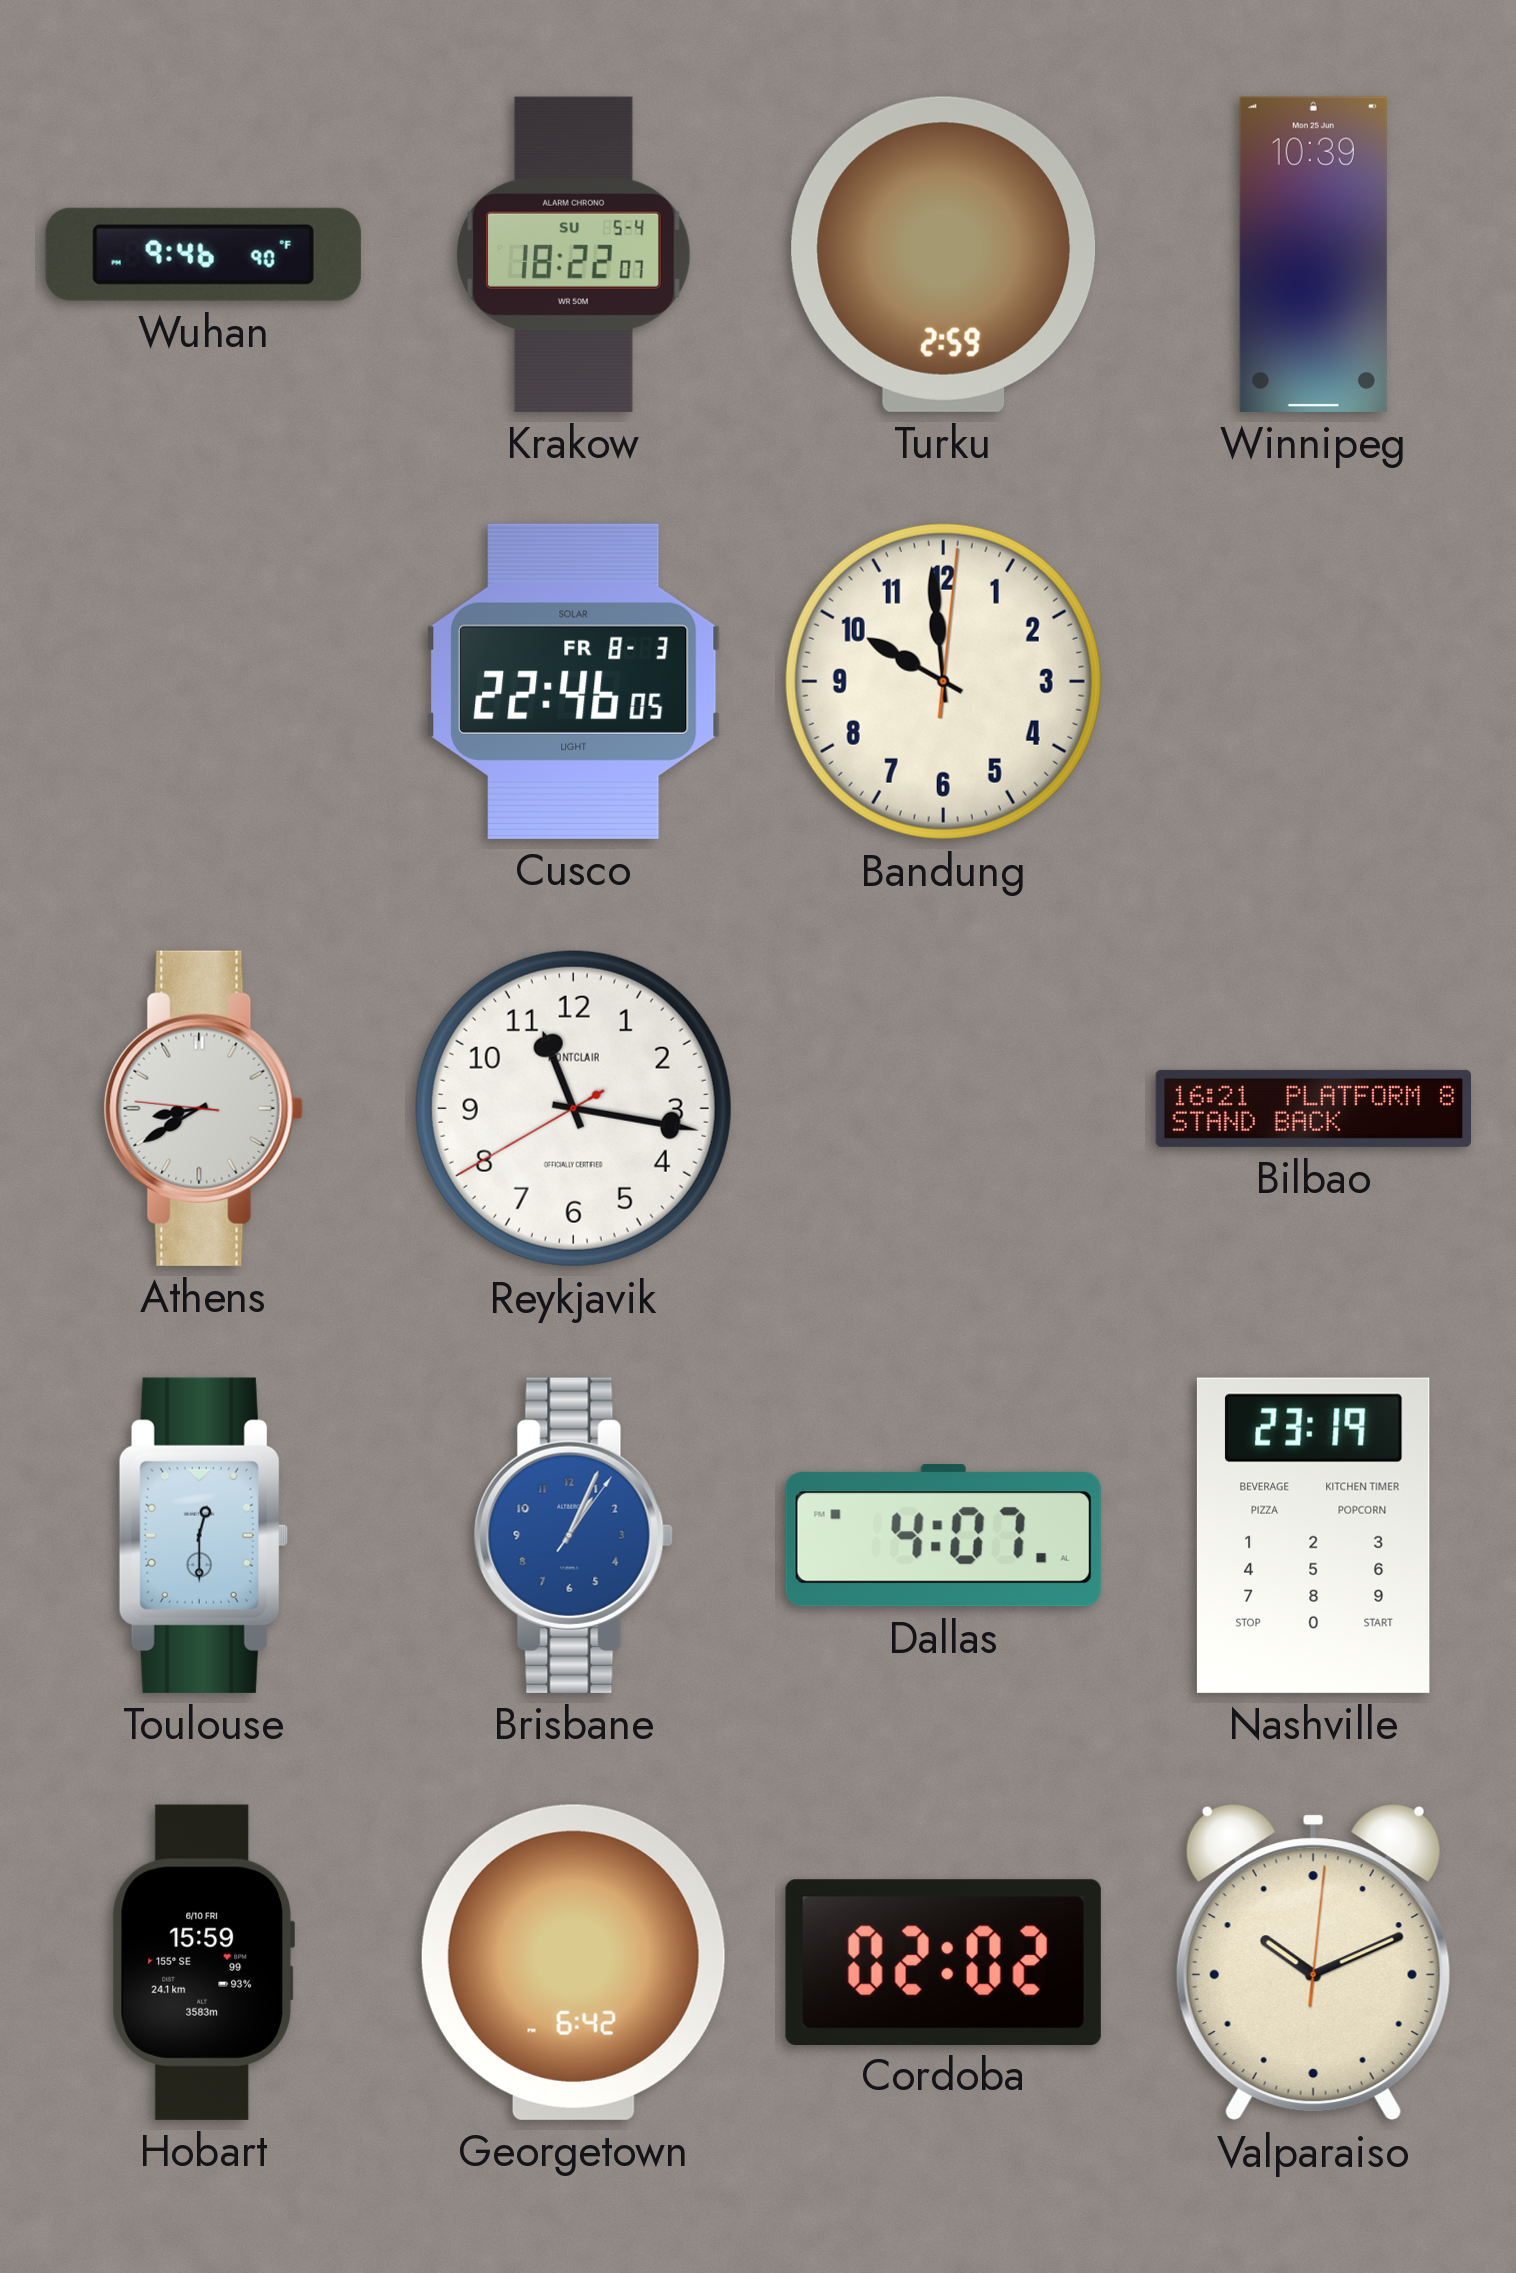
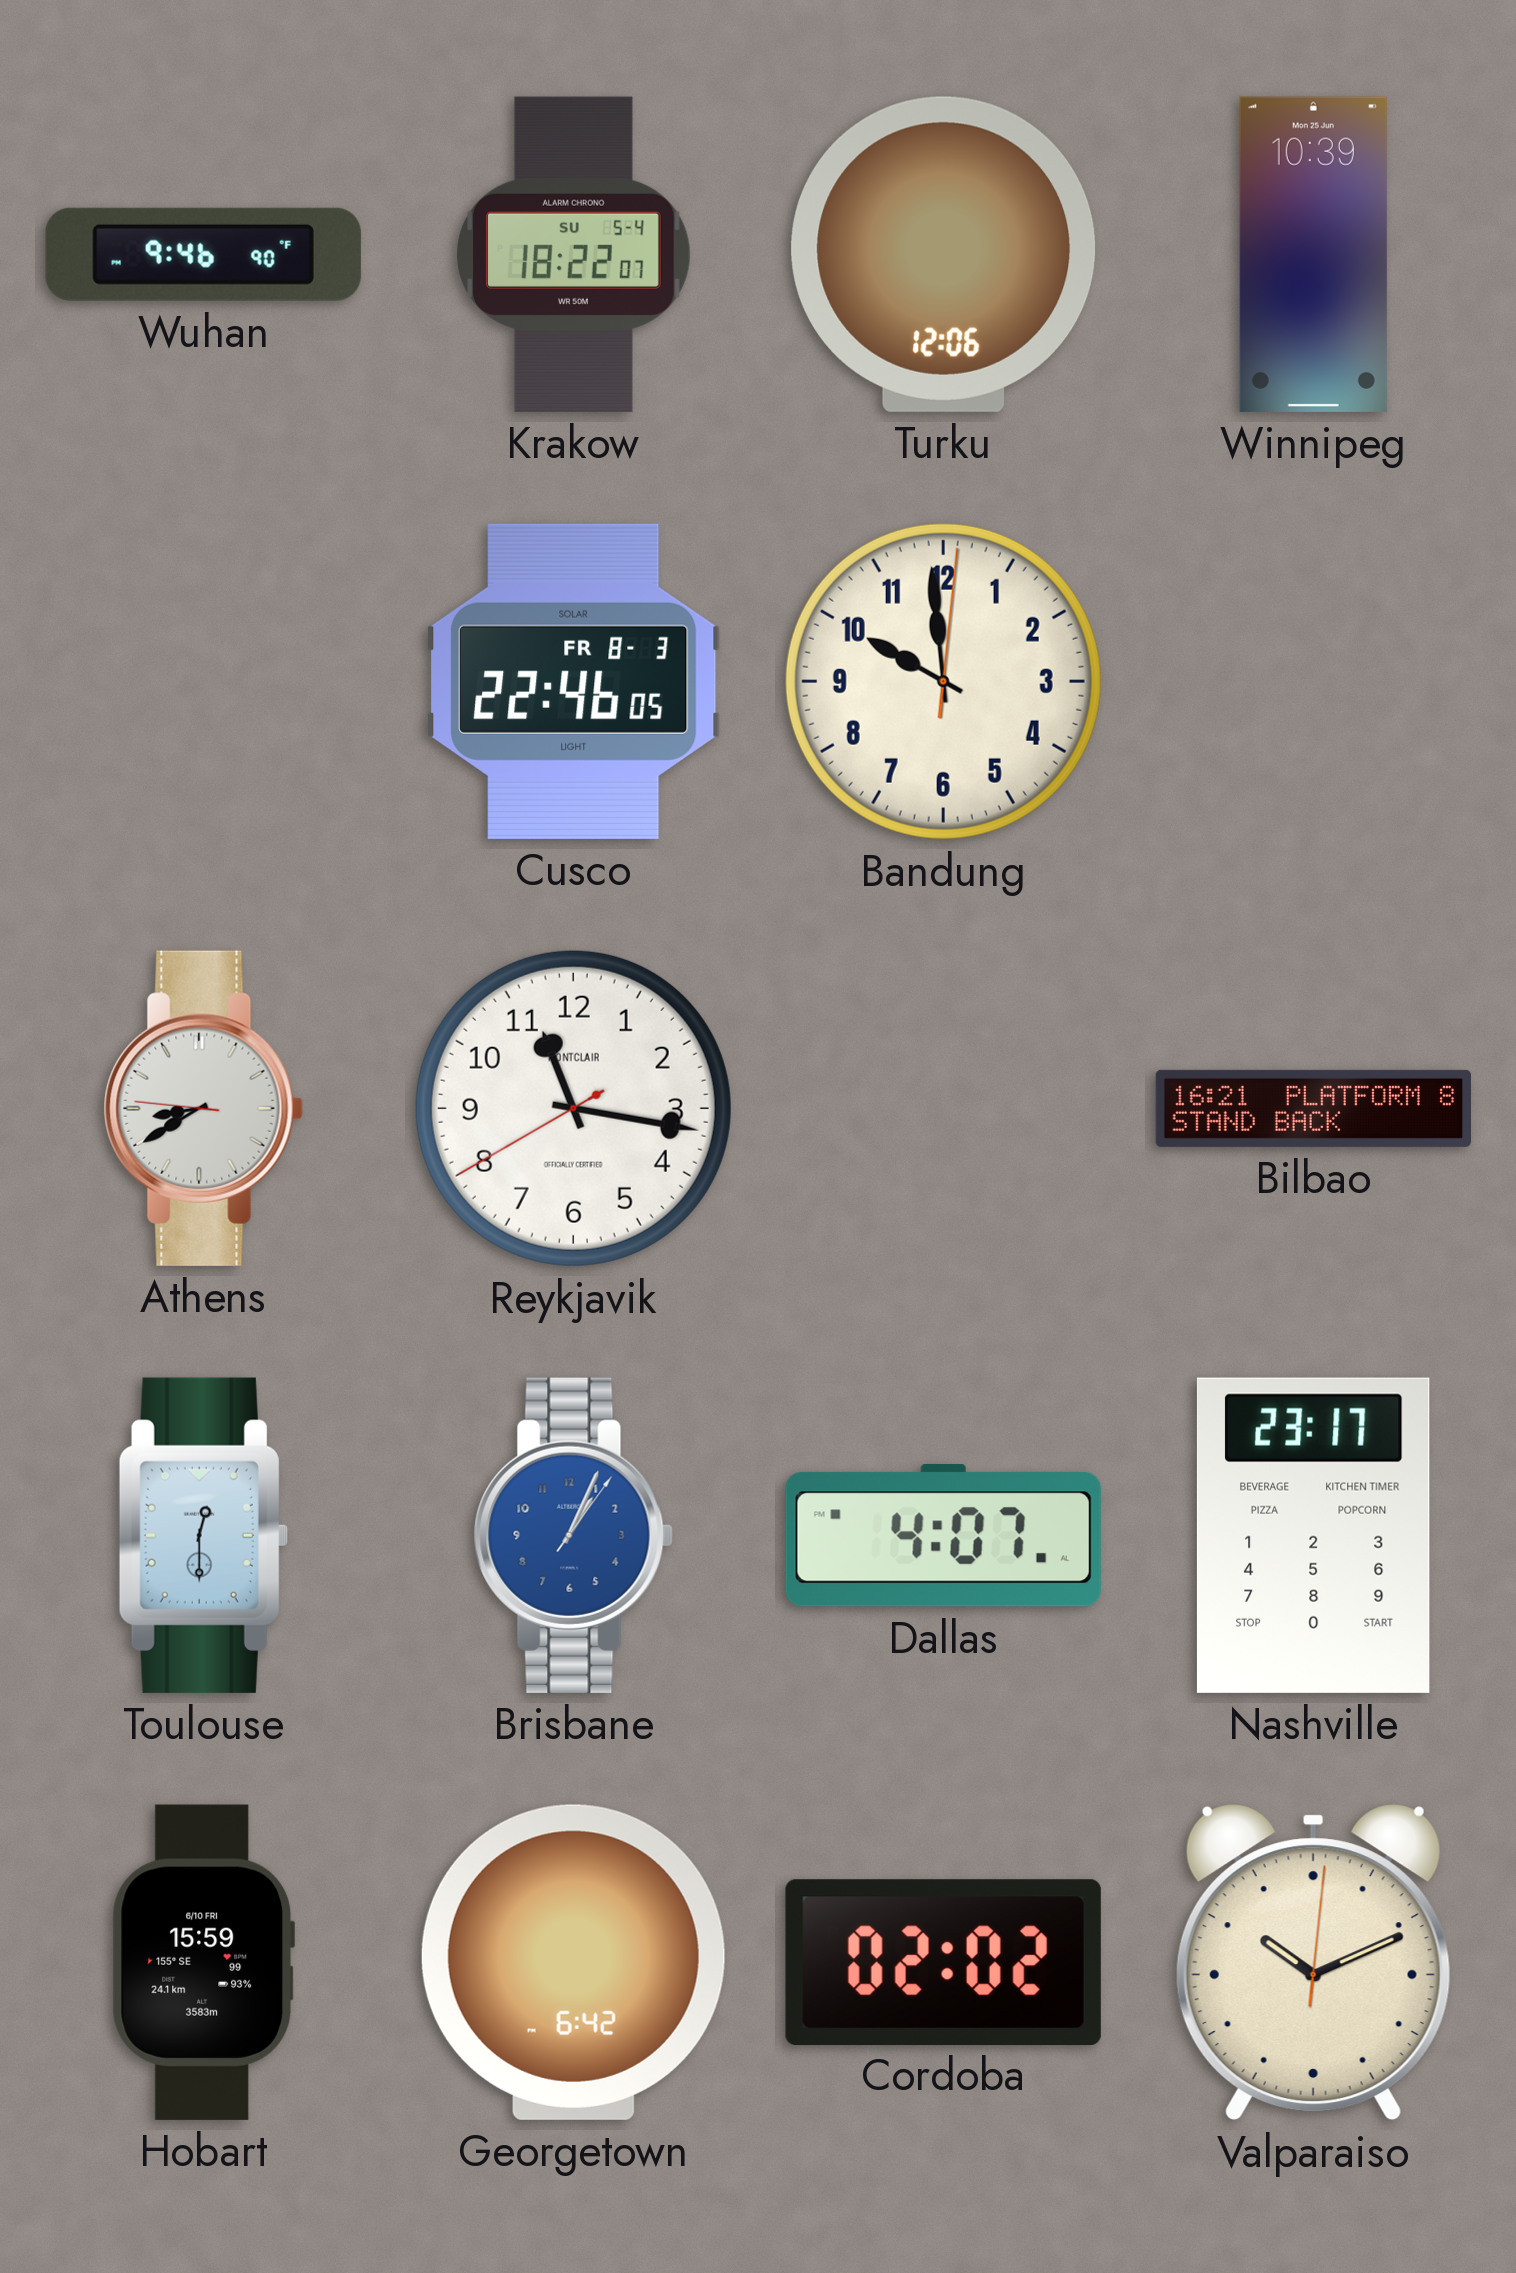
Turku: 2:59 -> 12:06 (944, 254)
Nashville: 23:19 -> 23:17 (1313, 1535)
